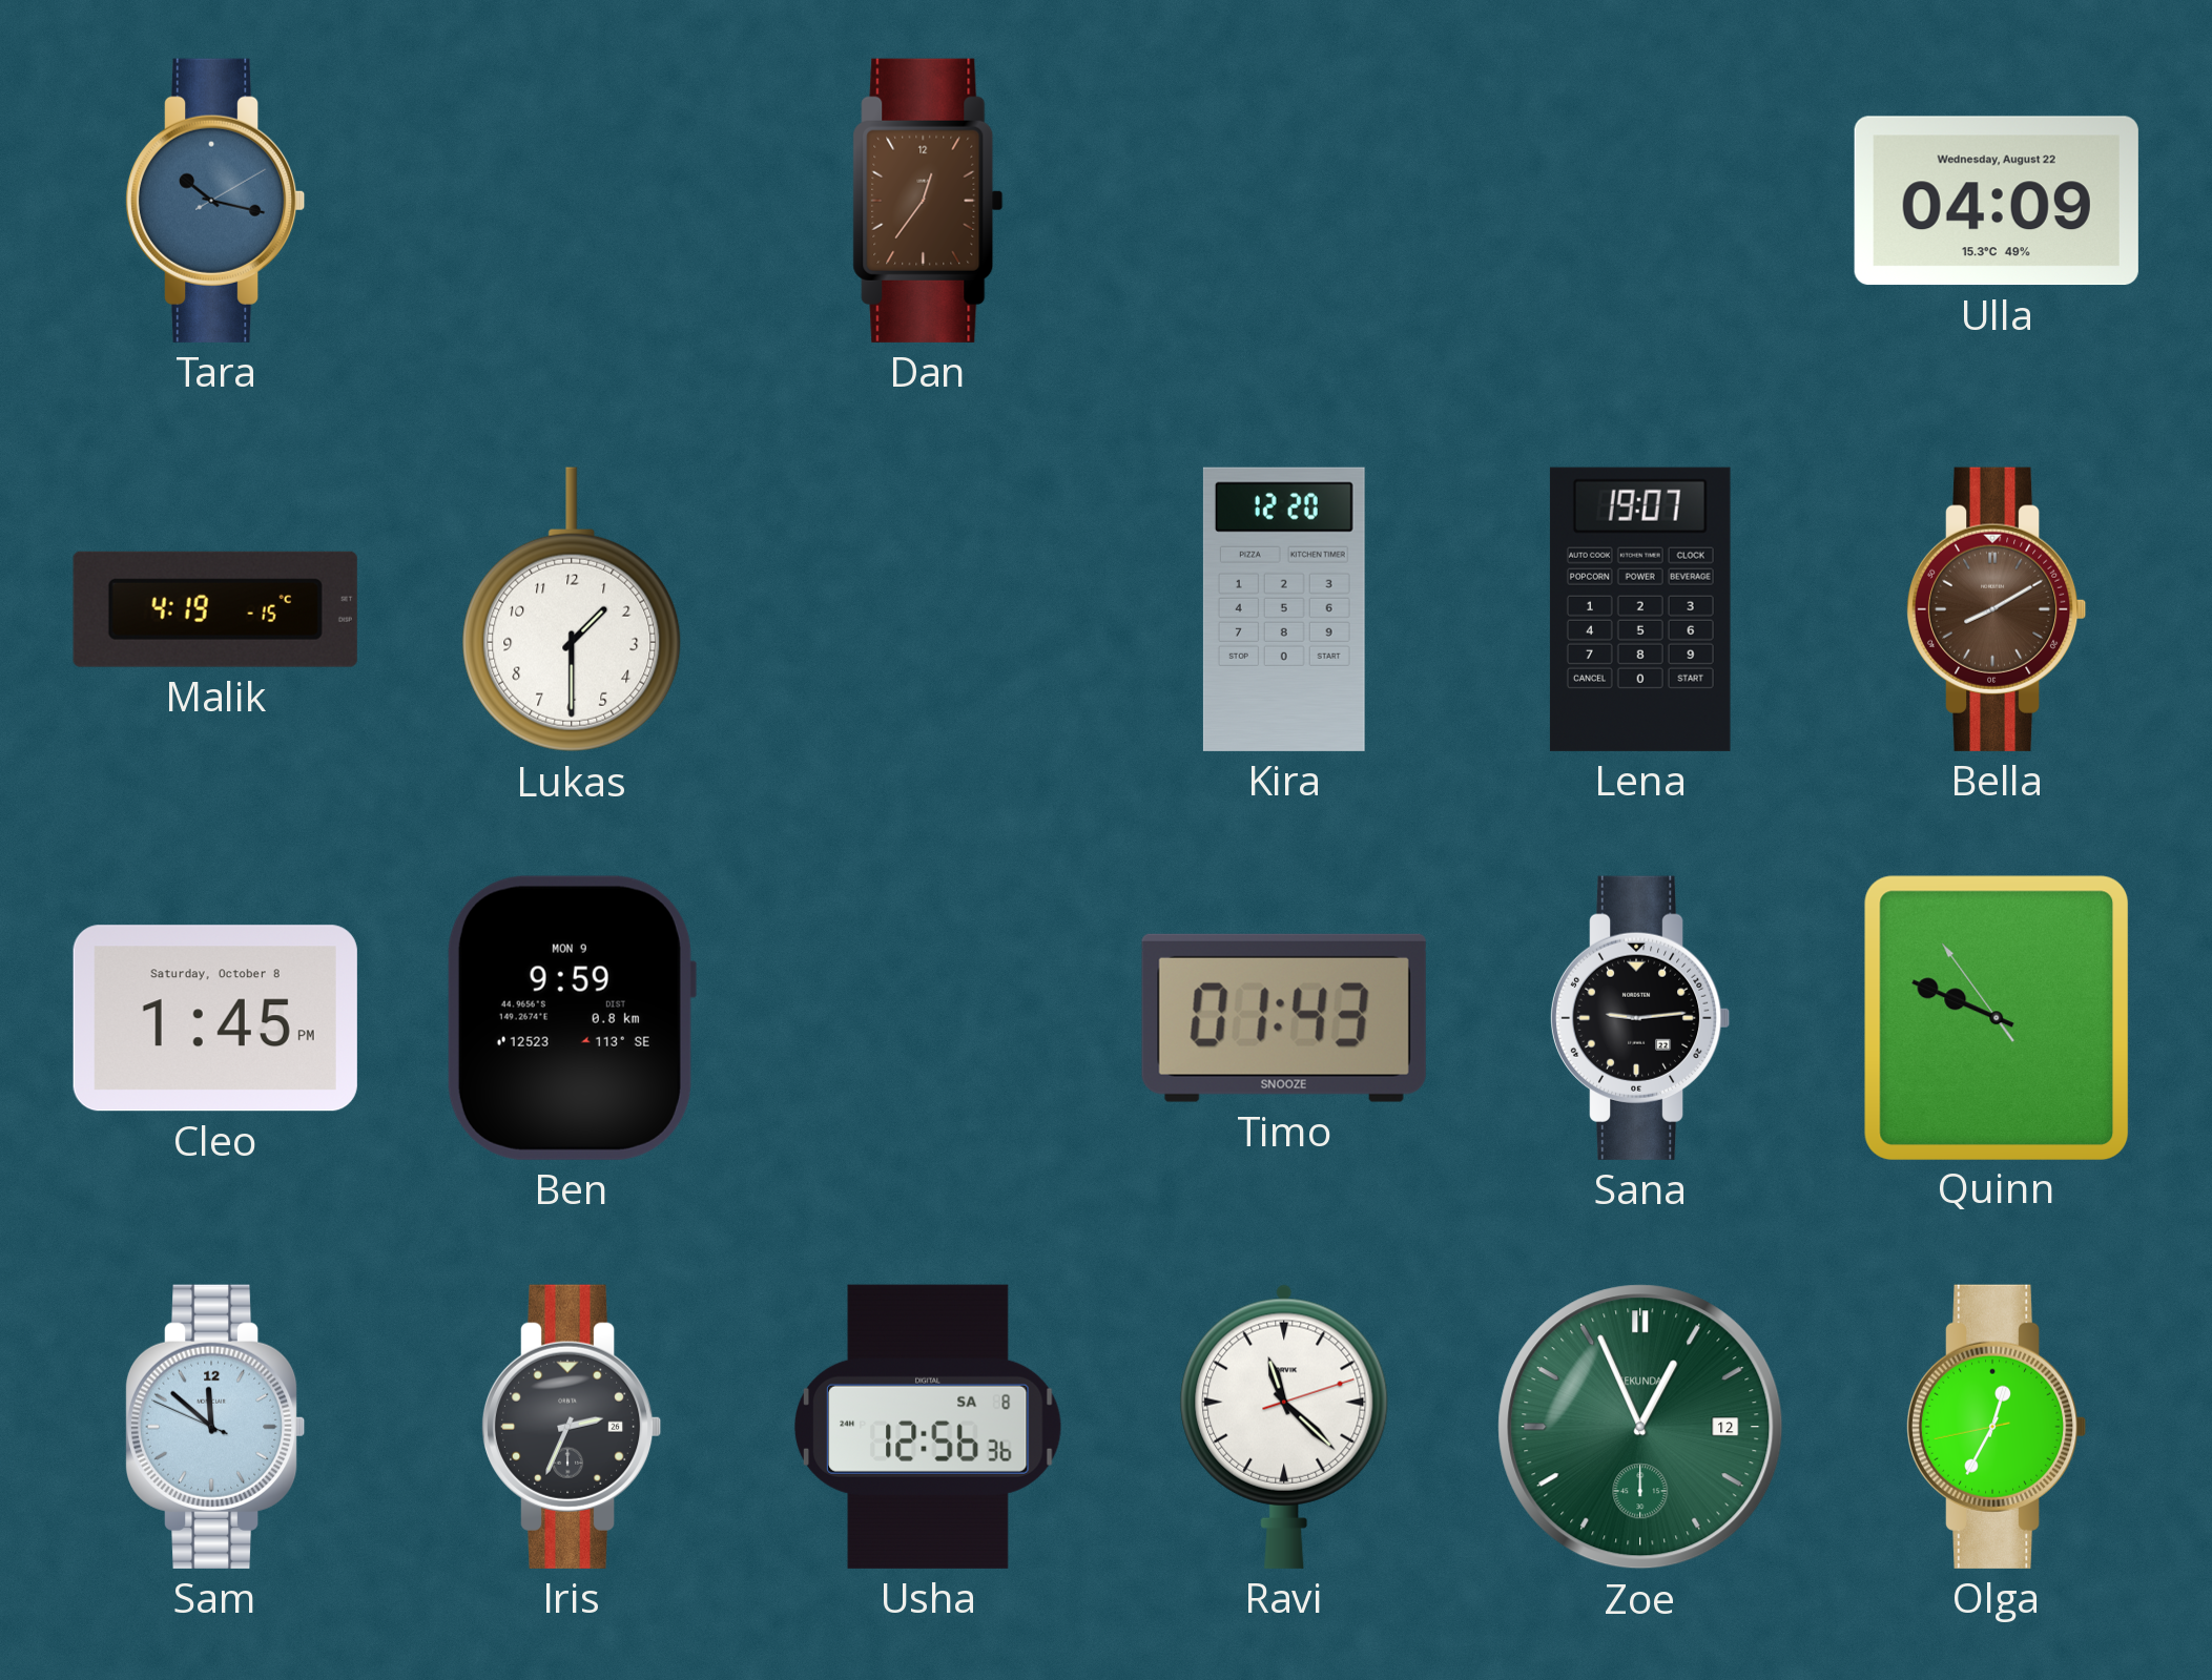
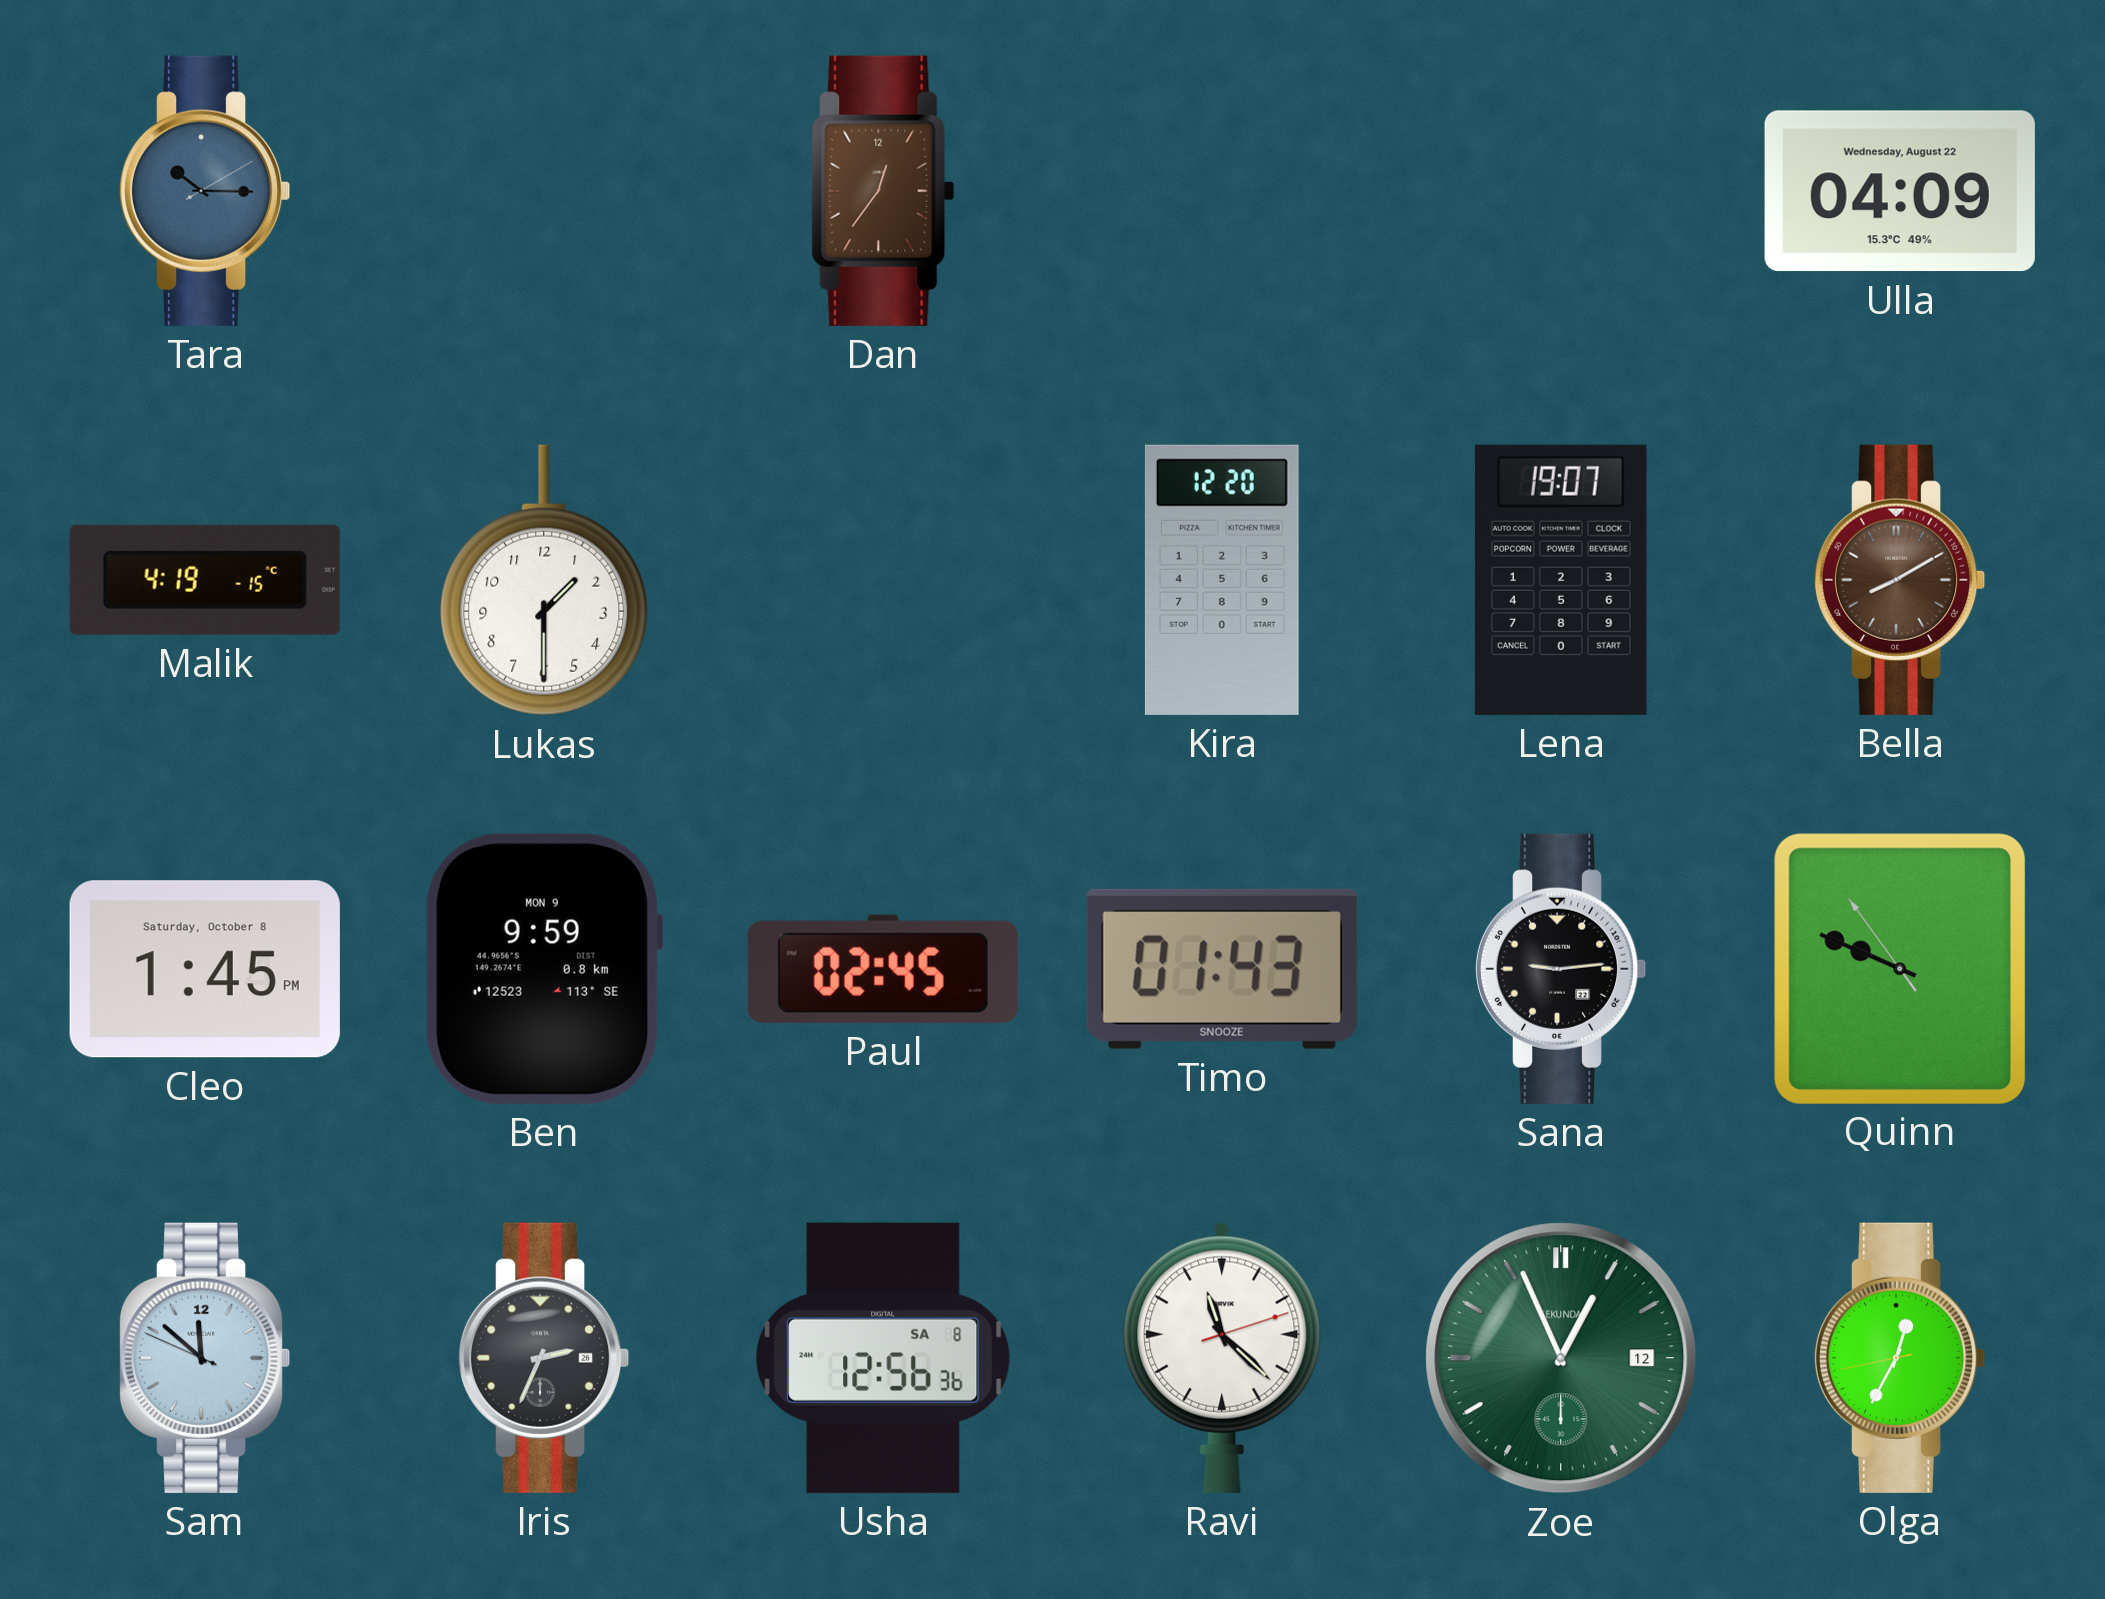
Tara: 10:17 -> 10:15 (205, 191)
Paul: none -> 02:45 (883, 969)
